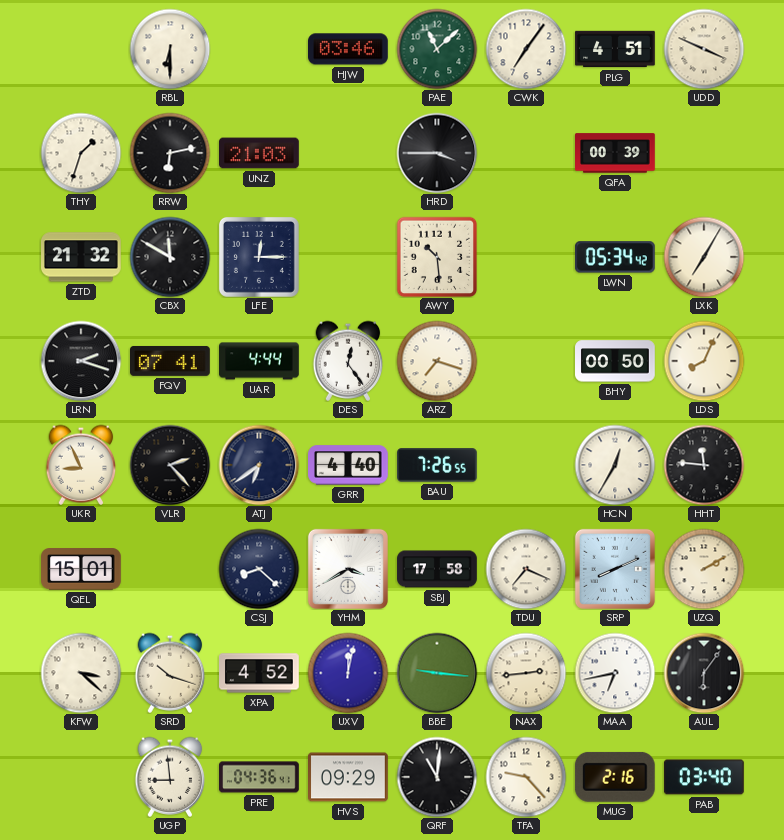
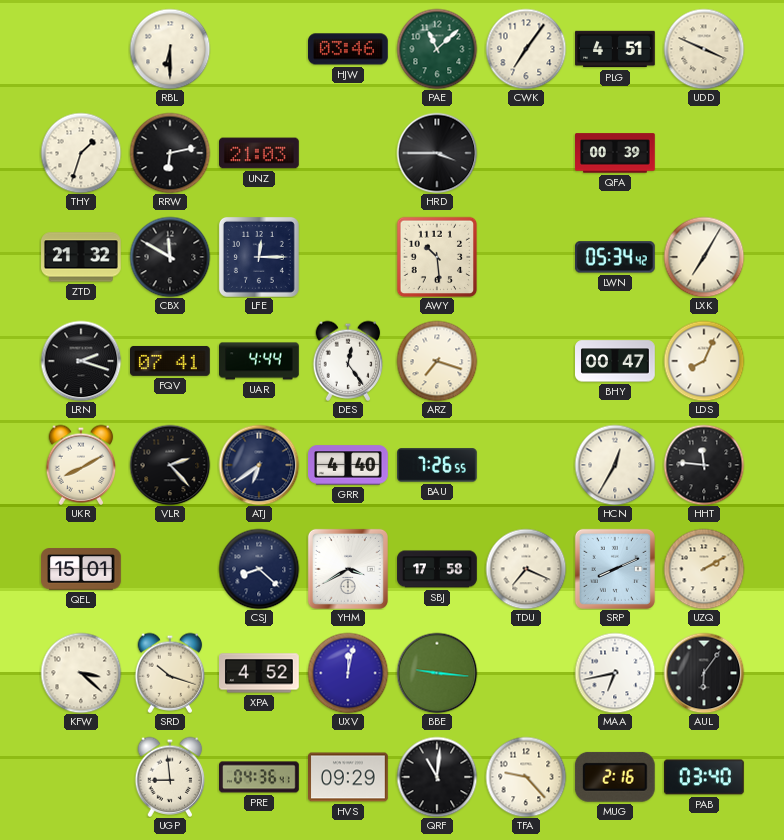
BHY: 00:50 -> 00:47 (616, 361)
UKR: 8:56 -> 8:10 (81, 465)
NAX: 2:44 -> none (526, 673)
